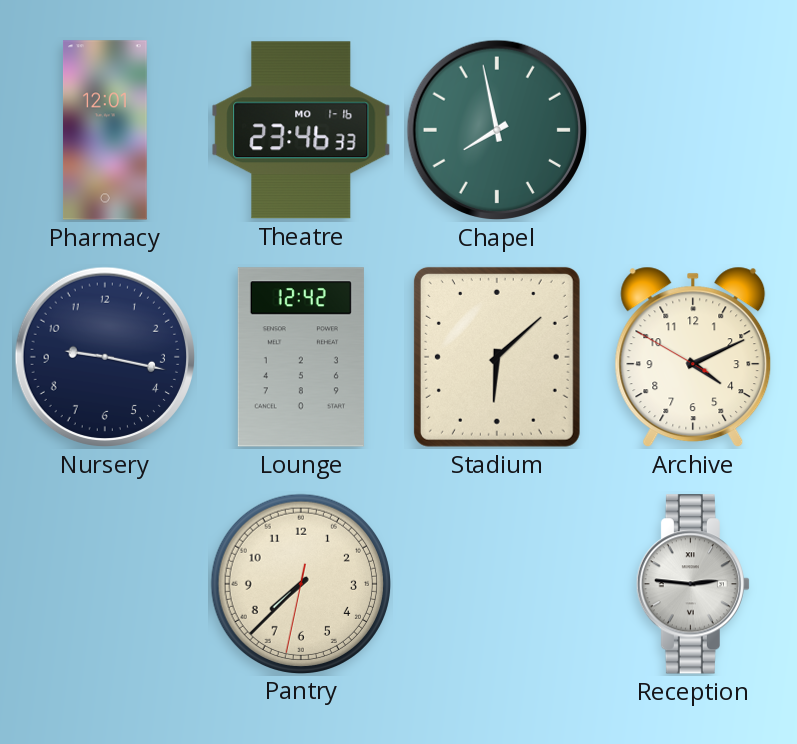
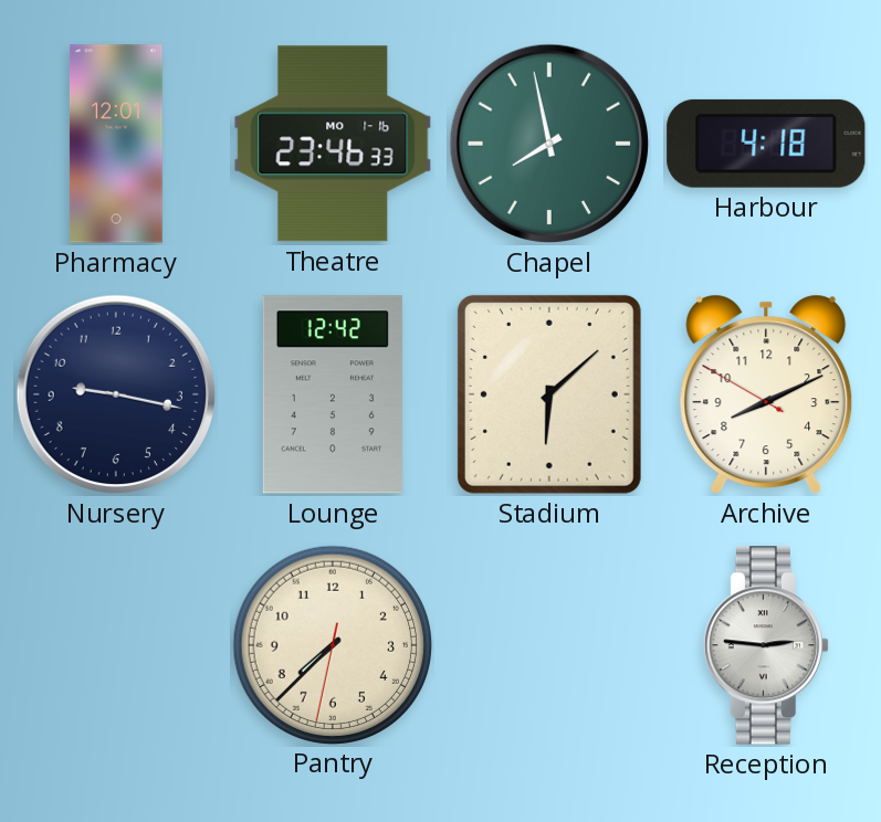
Harbour: none -> 4:18 (766, 144)
Archive: 4:10 -> 8:10 (766, 394)
